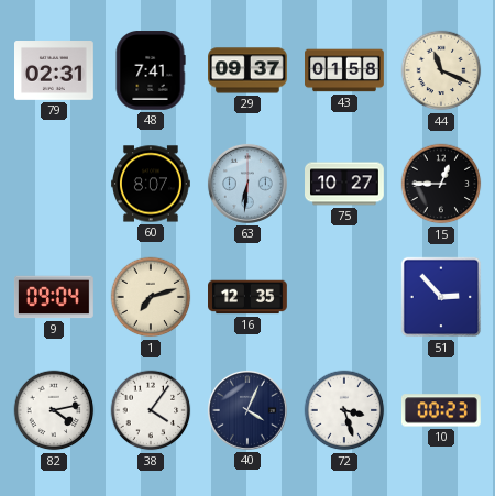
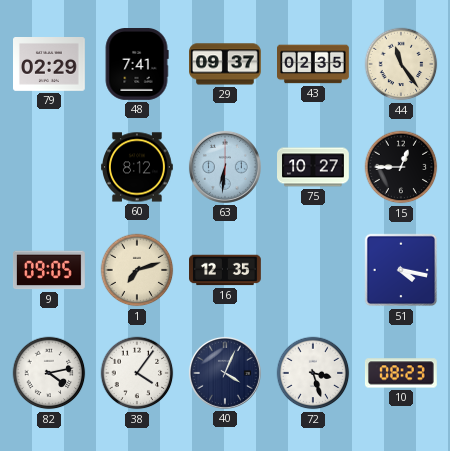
79: 02:31 -> 02:29 (50, 65)
43: 01:58 -> 02:35 (314, 64)
44: 11:19 -> 11:24 (401, 64)
60: 8:07 -> 8:12 (138, 167)
9: 09:04 -> 09:05 (49, 270)
51: 2:53 -> 4:17 (401, 270)
10: 00:23 -> 08:23 (401, 373)
